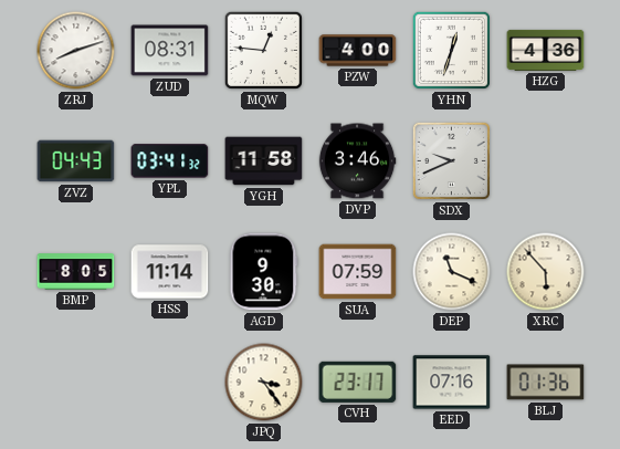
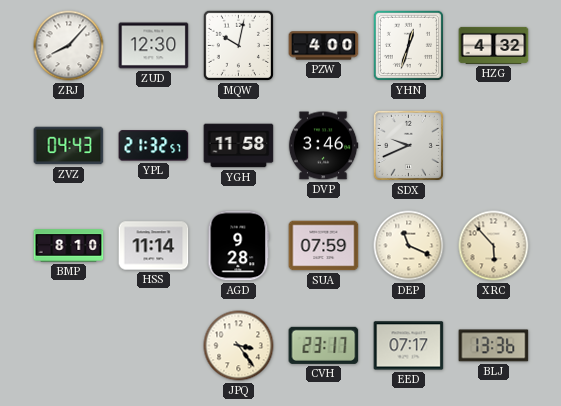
ZRJ: 8:12 -> 8:07 (69, 46)
ZUD: 08:31 -> 12:30 (154, 46)
MQW: 12:46 -> 10:02 (238, 45)
HZG: 4:36 -> 4:32 (494, 45)
YPL: 03:41 -> 21:32 (154, 146)
BMP: 8:05 -> 8:10 (69, 246)
AGD: 9:30 -> 9:28 (239, 246)
EED: 07:16 -> 07:17 (409, 346)
BLJ: 01:36 -> 13:36 (494, 346)
